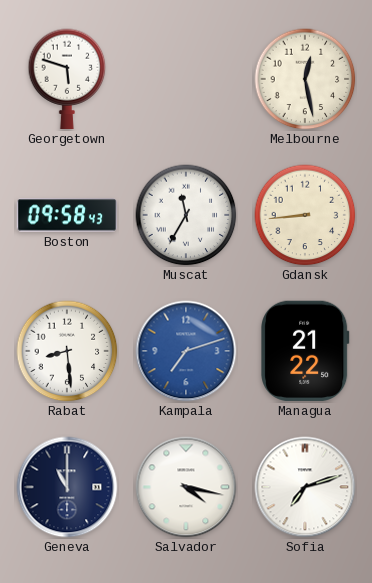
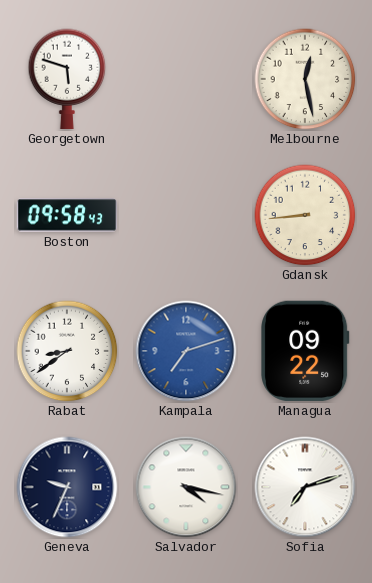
Muscat: 11:35 -> none (186, 215)
Rabat: 8:29 -> 8:39 (67, 351)
Managua: 21:22 -> 09:22 (305, 351)
Geneva: 11:00 -> 9:34 (67, 487)
